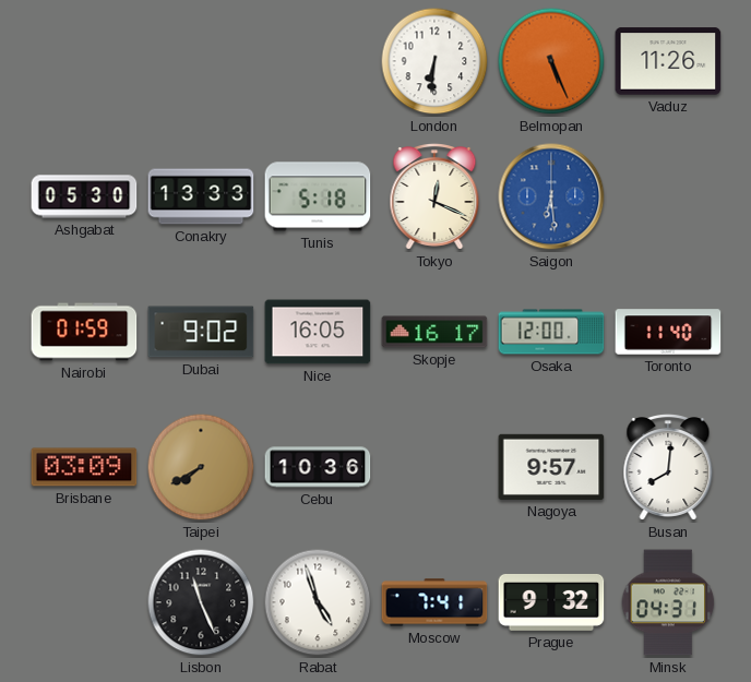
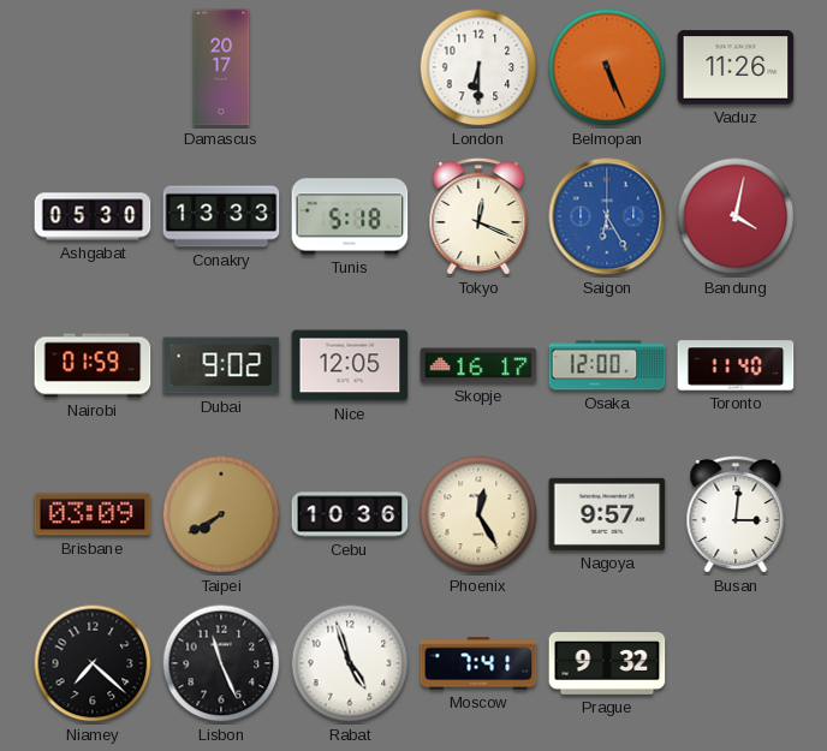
Damascus: none -> 20:17 (221, 67)
London: 6:31 -> 6:30 (478, 67)
Saigon: 6:29 -> 6:25 (607, 216)
Bandung: none -> 4:02 (736, 216)
Nice: 16:05 -> 12:05 (350, 365)
Phoenix: none -> 12:25 (478, 514)
Busan: 8:01 -> 3:01 (736, 515)
Niamey: none -> 7:22 (93, 663)
Minsk: 04:31 -> none (668, 602)
